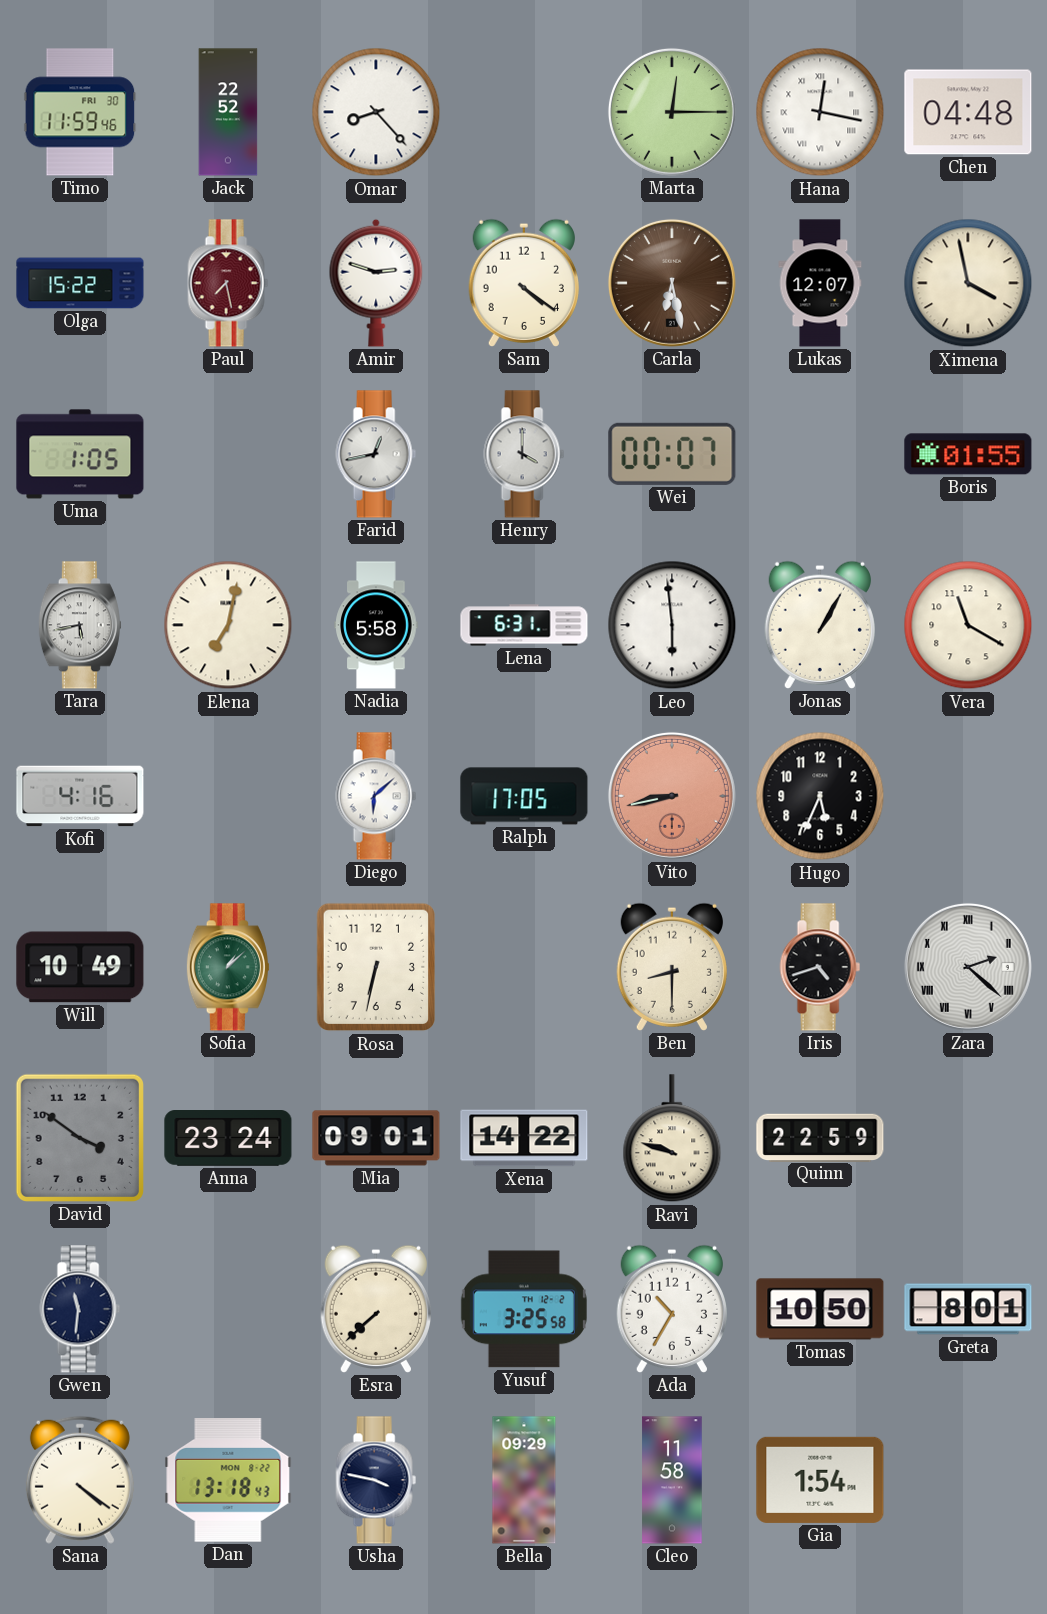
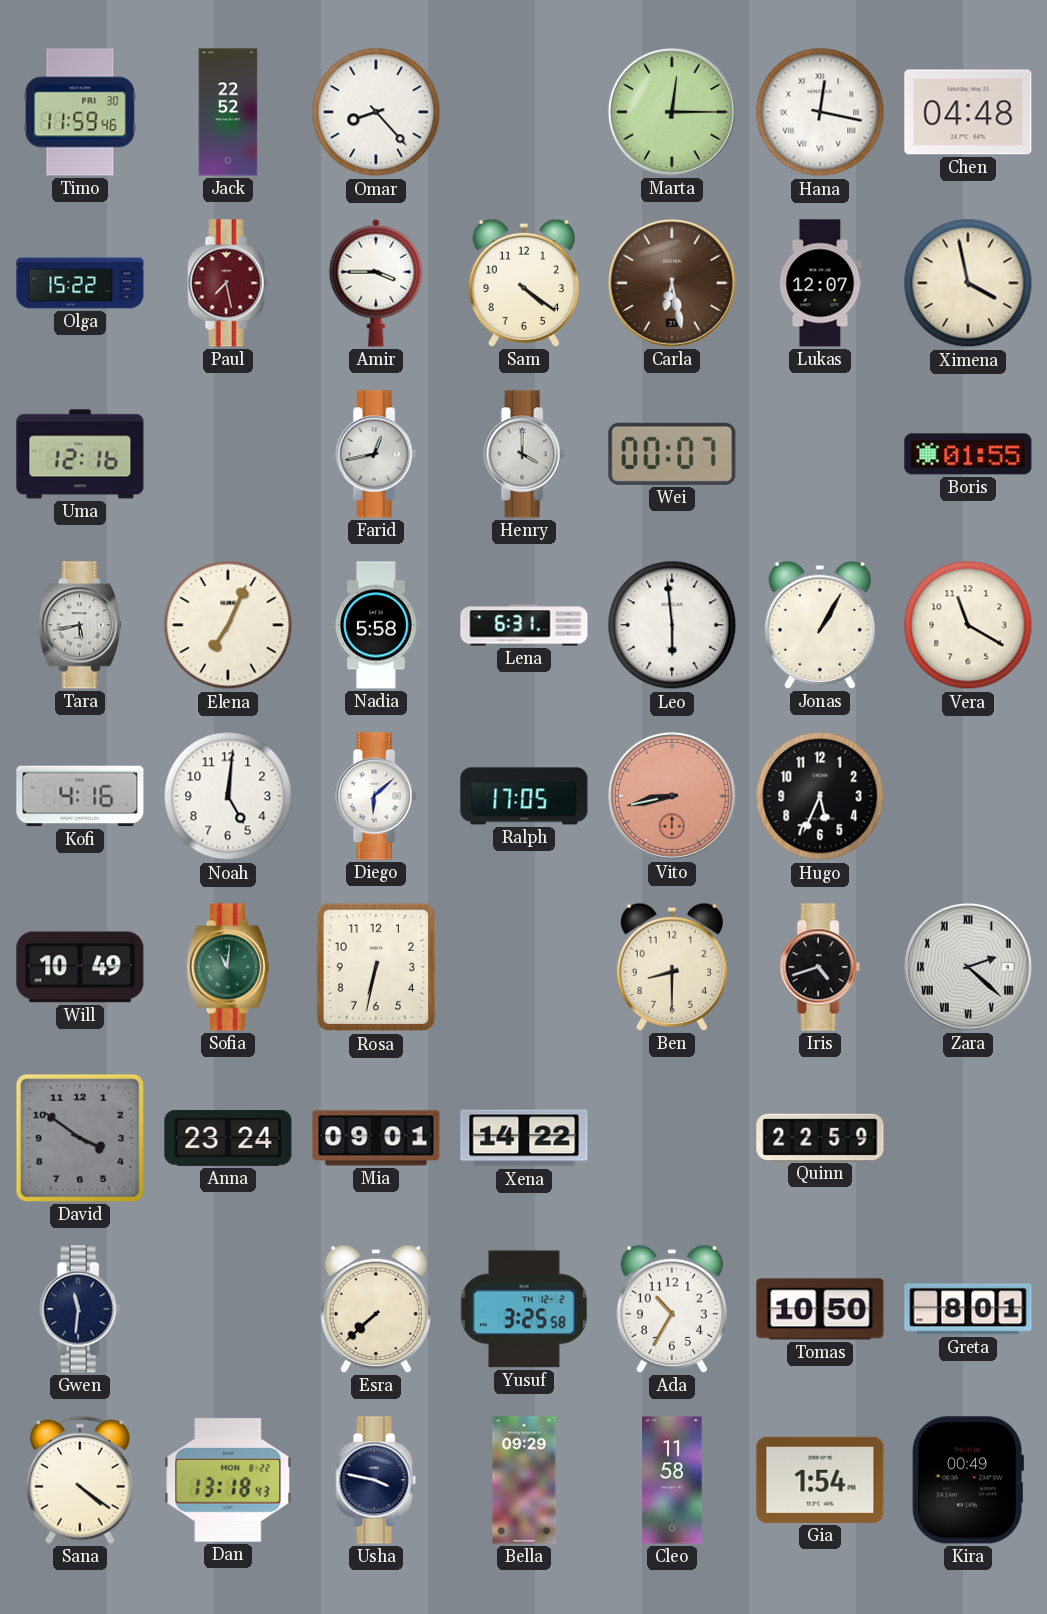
Amir: 2:48 -> 3:45 (376, 283)
Uma: 1:05 -> 12:16 (80, 454)
Elena: 7:02 -> 7:04 (228, 625)
Noah: none -> 5:01 (228, 796)
Sofia: 1:08 -> 11:01 (228, 967)
Ravi: 9:48 -> none (672, 1139)
Kira: none -> 00:49 (968, 1480)
